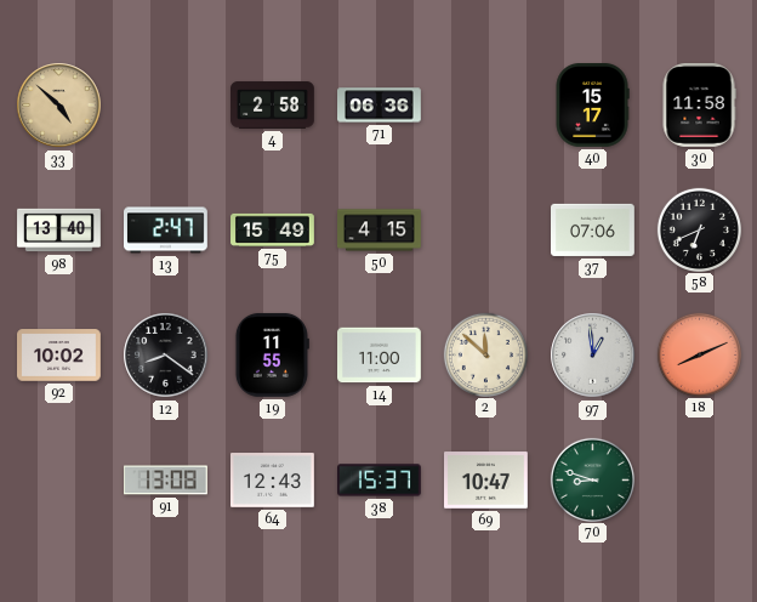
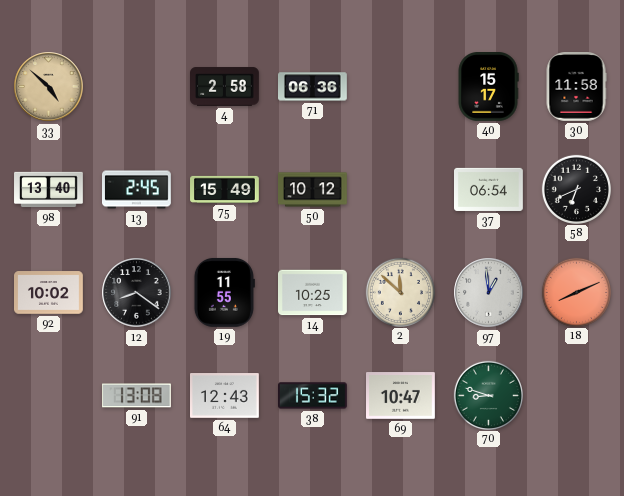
13: 2:47 -> 2:45 (137, 190)
50: 4:15 -> 10:12 (313, 190)
37: 07:06 -> 06:54 (489, 189)
14: 11:00 -> 10:25 (313, 293)
38: 15:37 -> 15:32 (313, 396)
